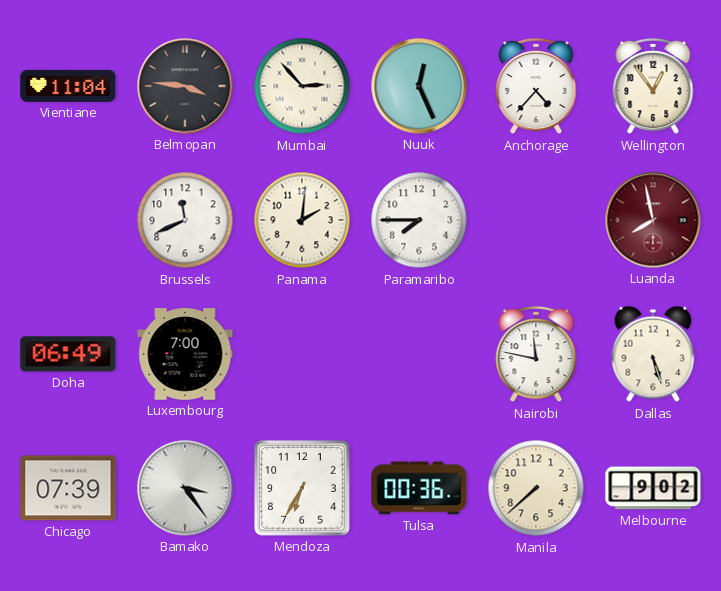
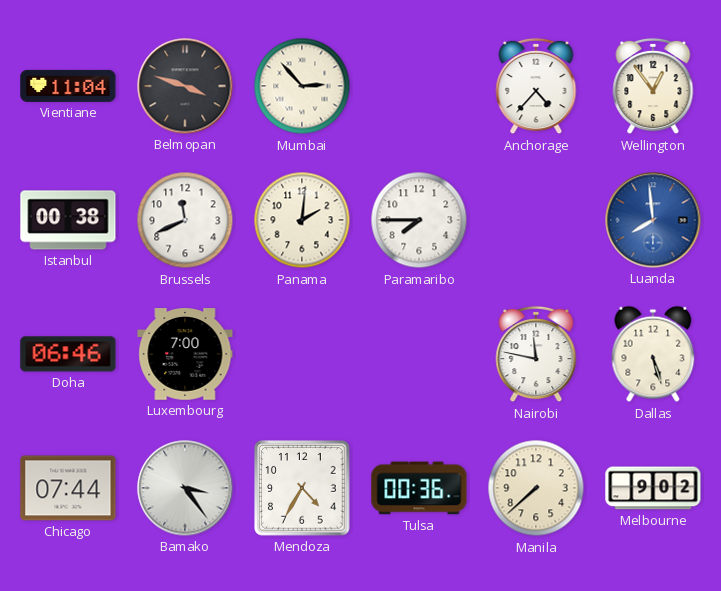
Belmopan: 3:46 -> 3:48 (185, 86)
Nuuk: 12:26 -> none (419, 86)
Istanbul: none -> 00:38 (68, 220)
Luanda: 7:58 -> 7:59 (653, 220)
Luanda dial: burgundy -> blue (653, 220)
Doha: 06:49 -> 06:46 (68, 354)
Chicago: 07:39 -> 07:44 (68, 488)
Mendoza: 6:35 -> 4:35 (302, 488)
